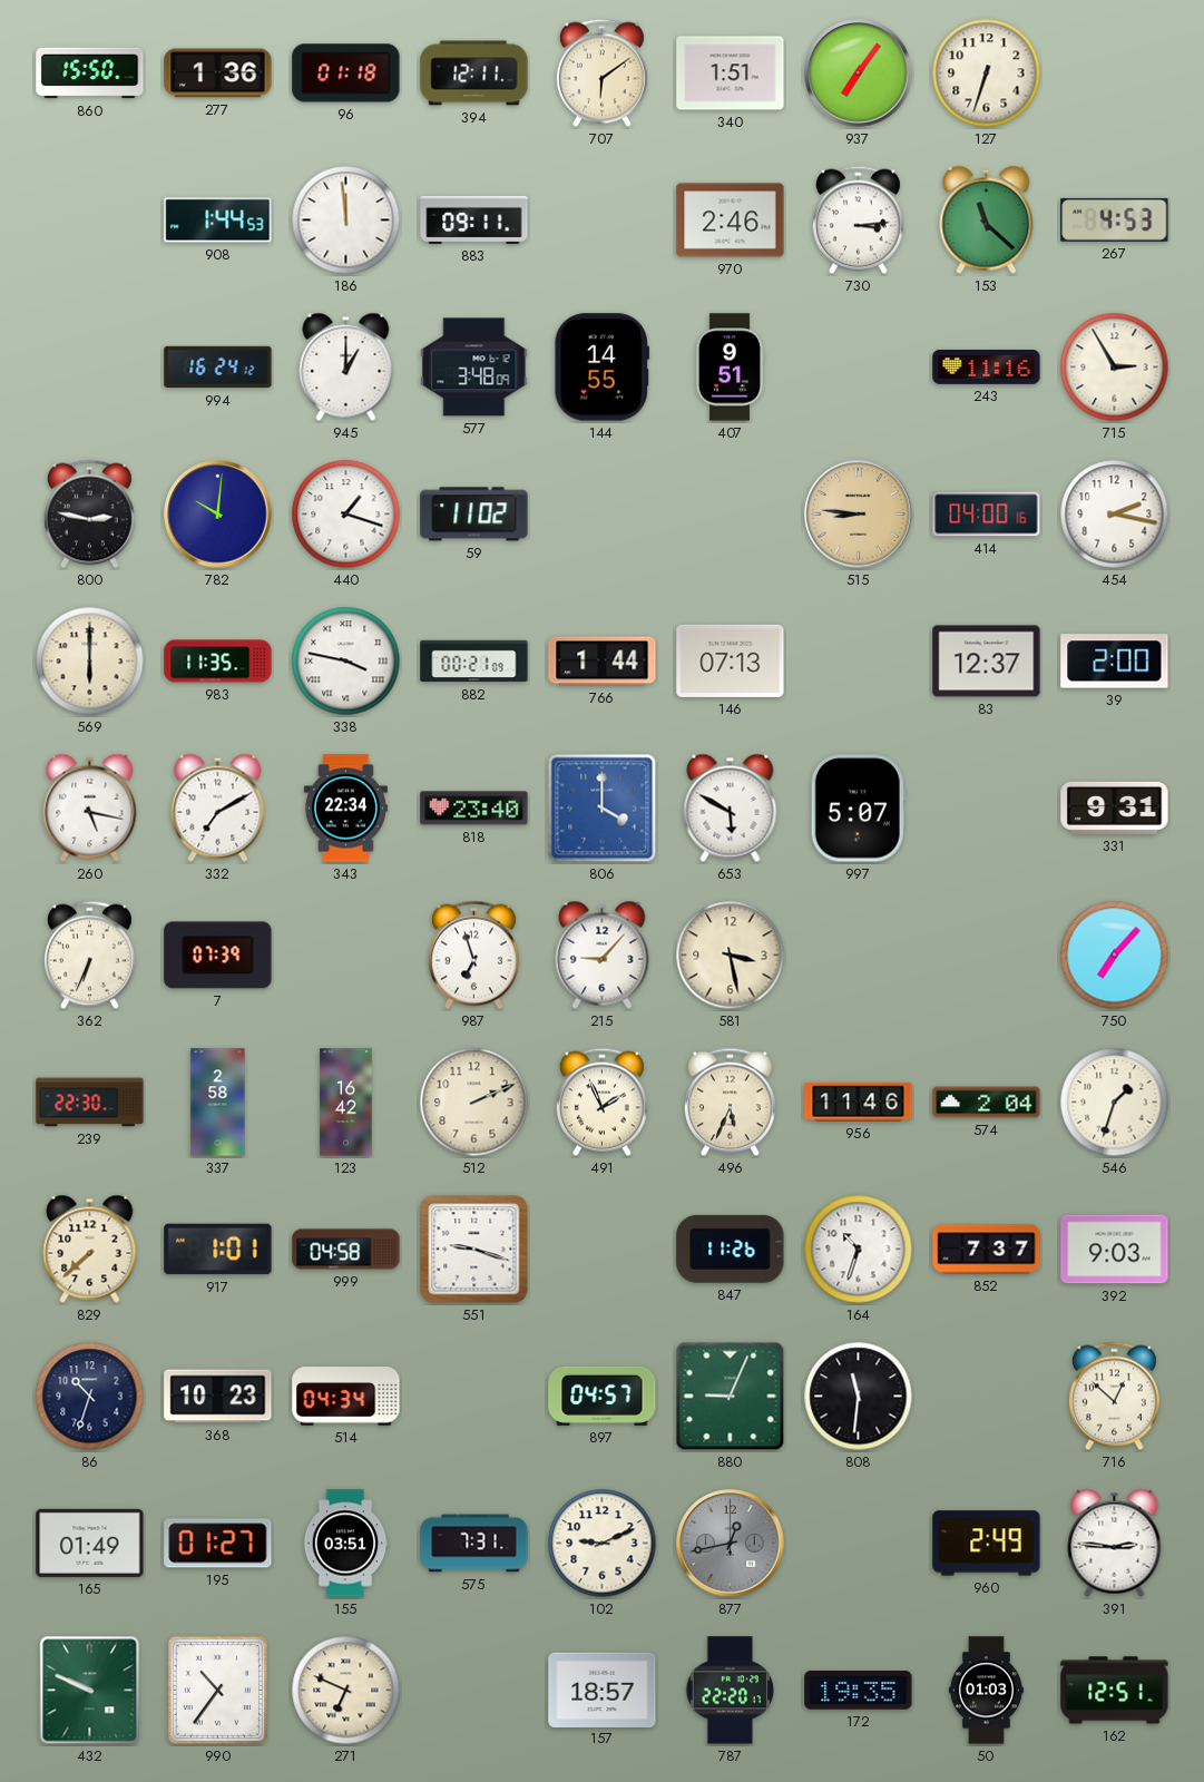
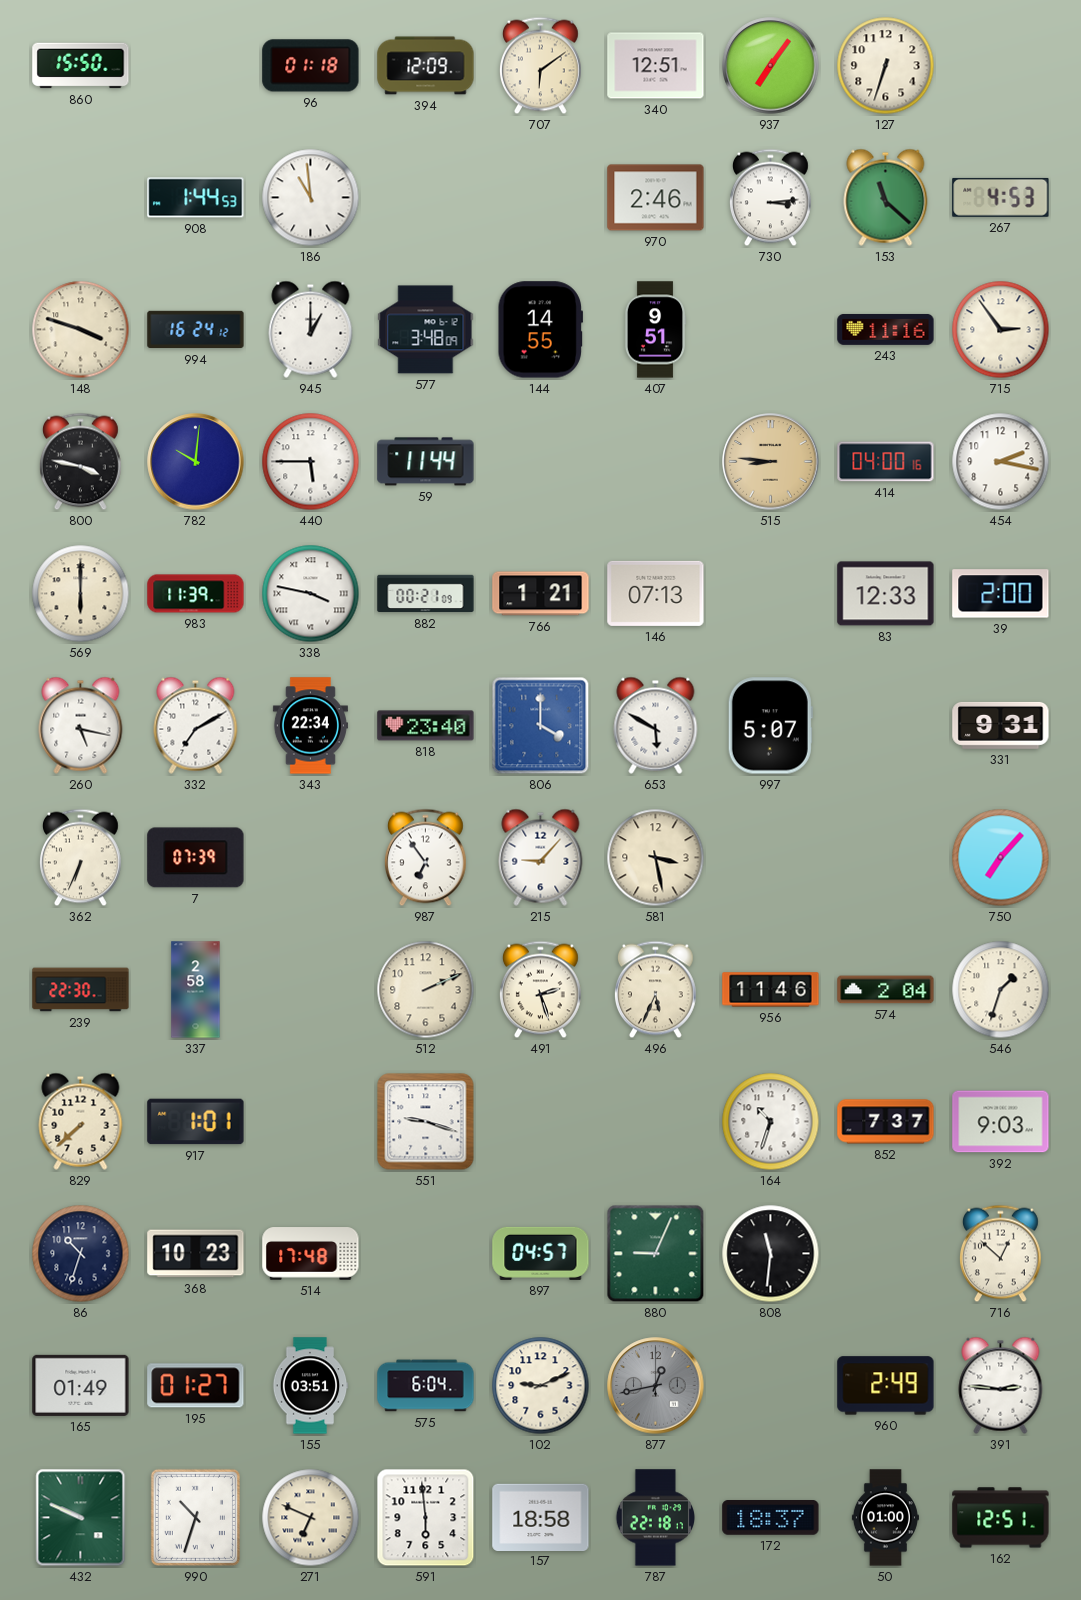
277: 1:36 -> none (218, 74)
394: 12:11 -> 12:09 (426, 66)
340: 1:51 -> 12:51 (656, 66)
186: 11:59 -> 10:59 (311, 198)
883: 09:11 -> none (474, 219)
148: none -> 3:48 (81, 330)
715: 2:55 -> 2:54 (1001, 330)
800: 2:47 -> 3:47 (80, 462)
440: 1:18 -> 5:45 (311, 462)
59: 11:02 -> 11:44 (426, 462)
983: 11:35 -> 11:39 (196, 594)
766: 1:44 -> 1:21 (541, 594)
83: 12:37 -> 12:33 (886, 594)
987: 6:57 -> 6:54 (425, 858)
123: 16:42 -> none (346, 1103)
491: 1:56 -> 2:27 (540, 990)
999: 04:58 -> none (346, 1250)
847: 11:26 -> none (731, 1249)
514: 04:34 -> 17:48 (311, 1254)
575: 7:31 -> 6:04 (426, 1386)
990: 10:36 -> 10:33 (195, 1517)
591: none -> 5:59 (426, 1518)
157: 18:57 -> 18:58 (541, 1517)
787: 22:20 -> 22:18 (655, 1518)
172: 19:35 -> 18:37 (771, 1518)
50: 01:03 -> 01:00 (885, 1518)
